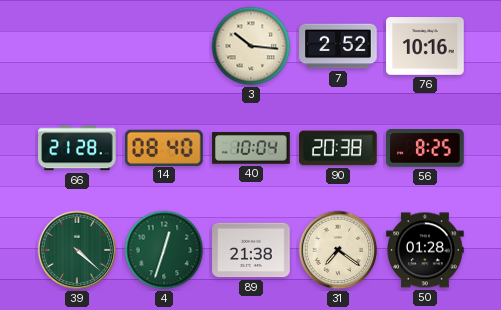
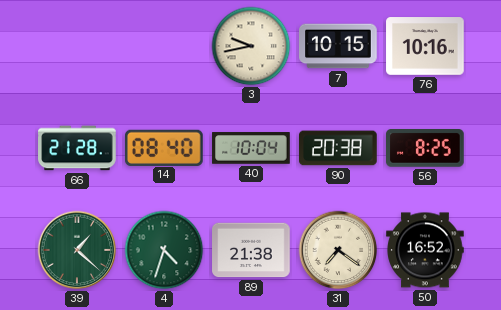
3: 10:16 -> 9:43 (251, 46)
7: 2:52 -> 10:15 (338, 46)
39: 4:22 -> 1:22 (77, 250)
4: 12:33 -> 4:33 (164, 250)
50: 01:28 -> 16:52 (425, 250)
